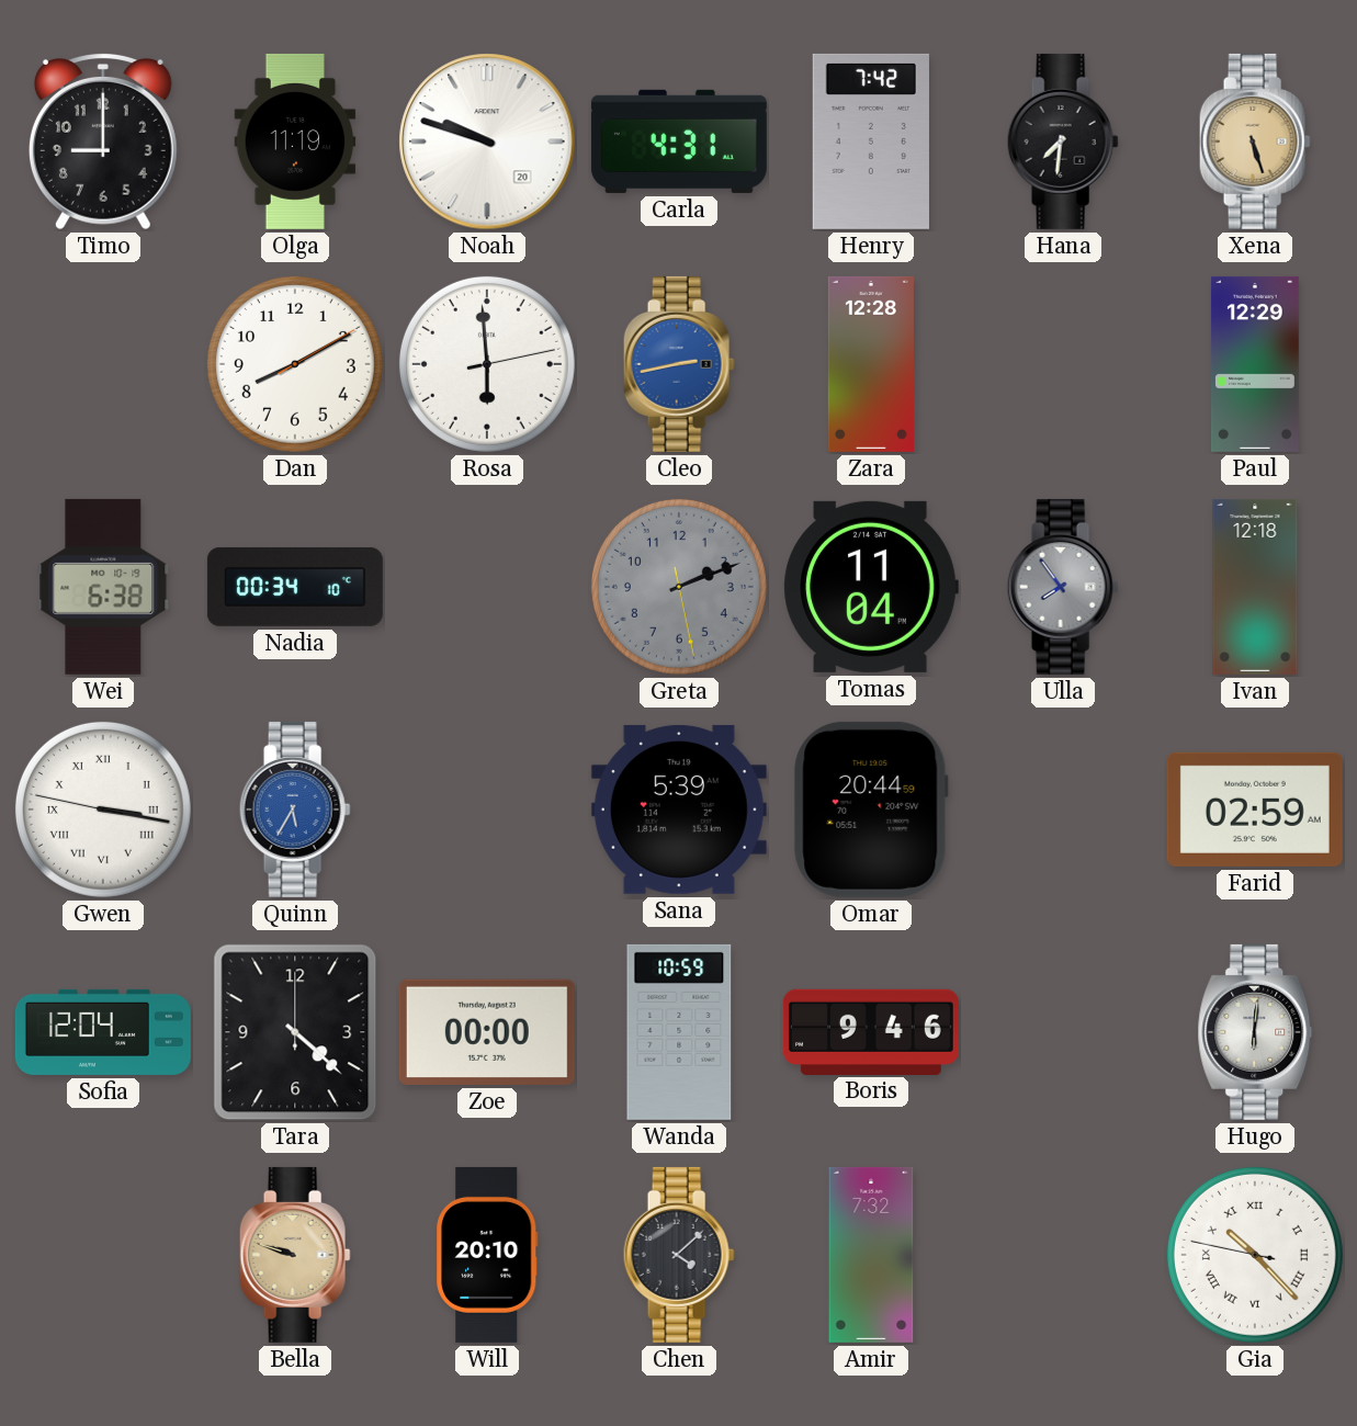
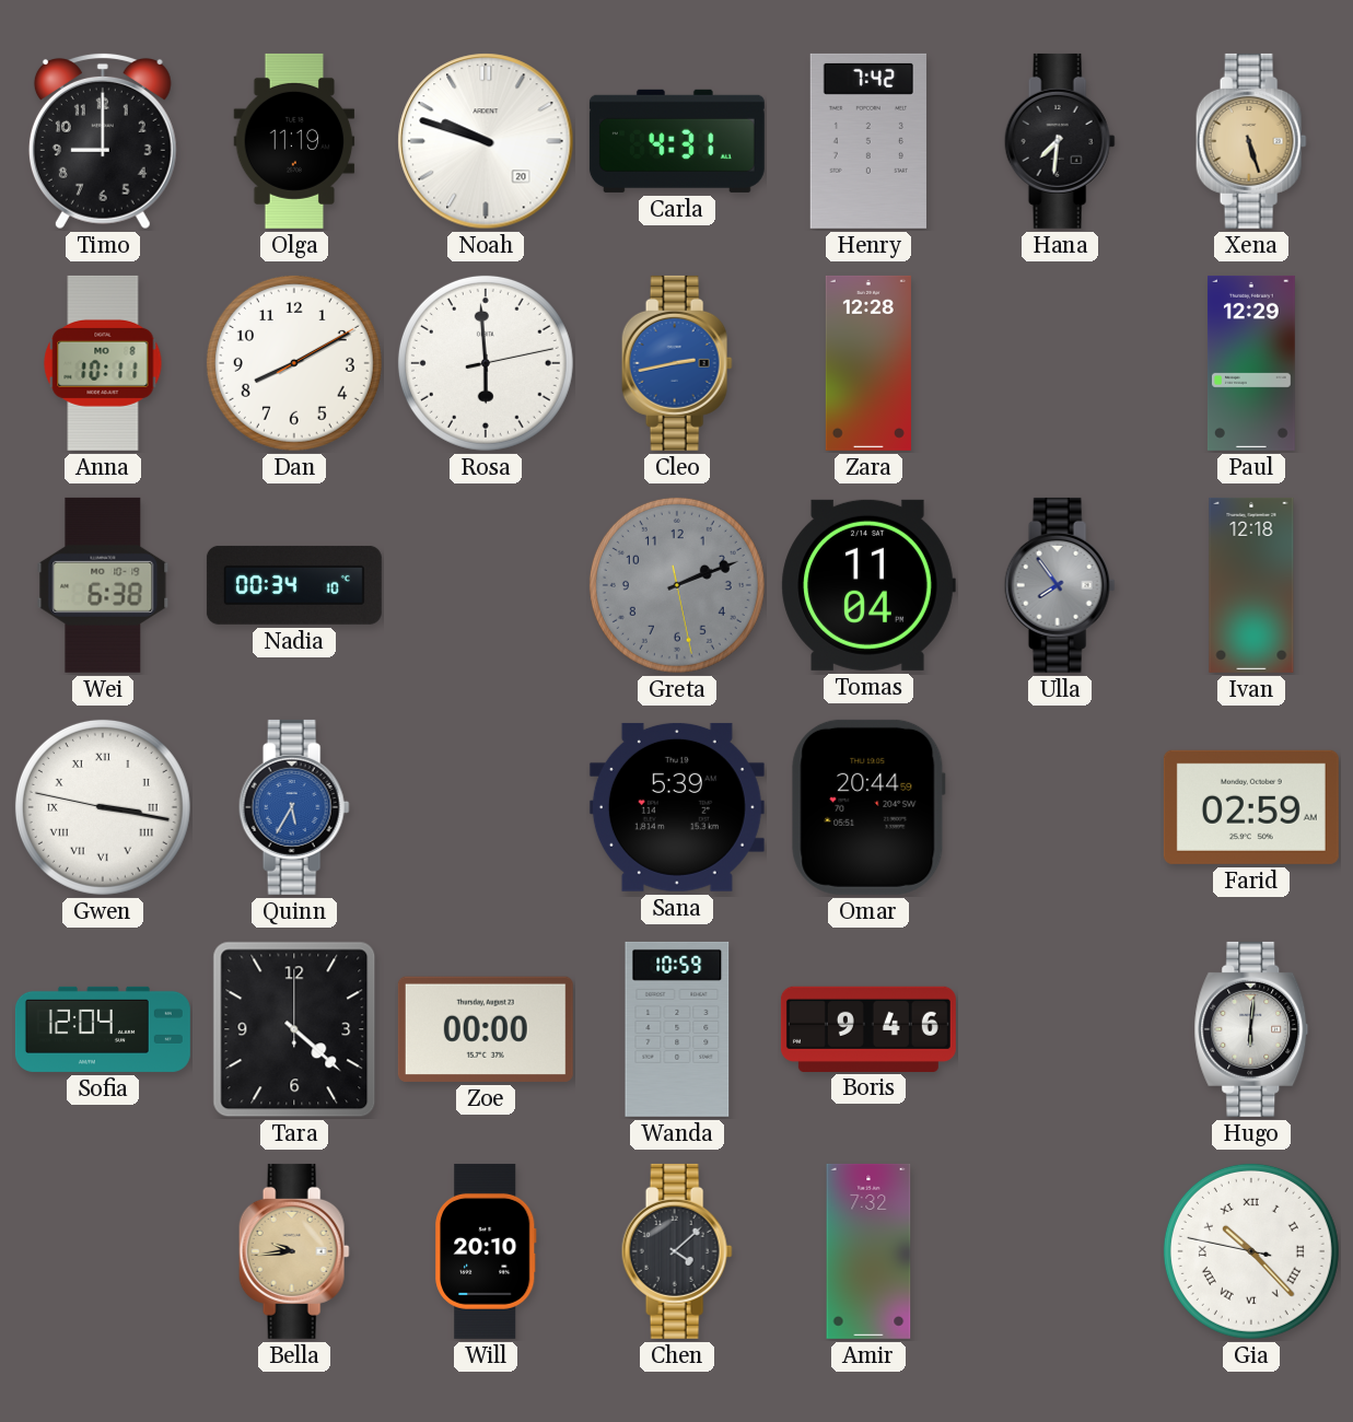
Anna: none -> 10:11 (103, 363)
Bella: 9:48 -> 9:44 (294, 1251)
